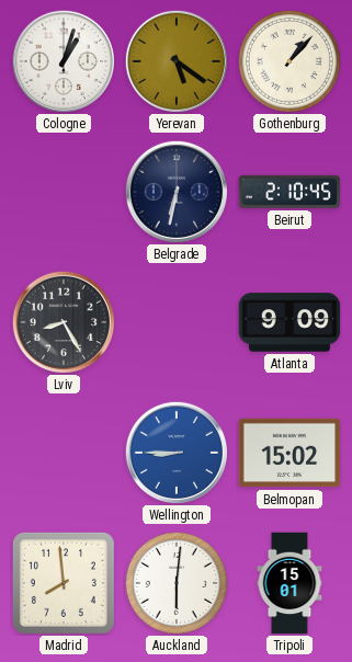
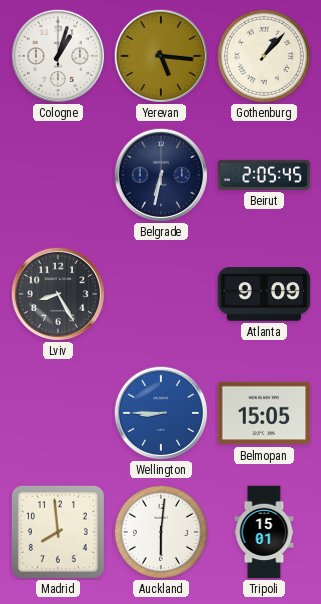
Yerevan: 5:21 -> 5:16 (161, 56)
Beirut: 2:10 -> 2:05 (264, 175)
Belmopan: 15:02 -> 15:05 (264, 413)
